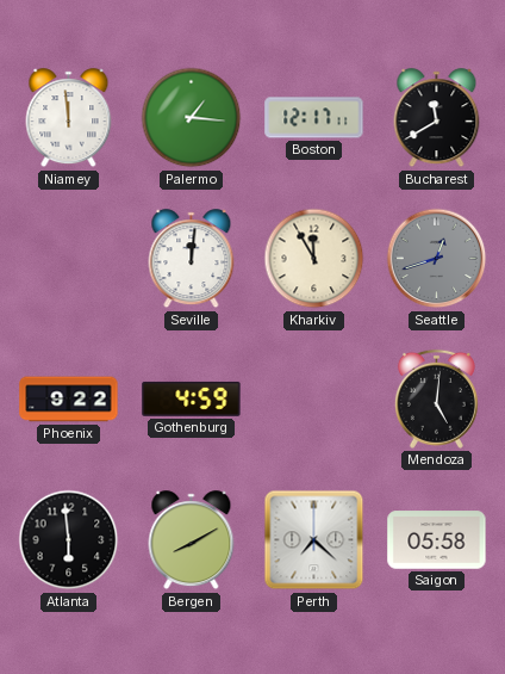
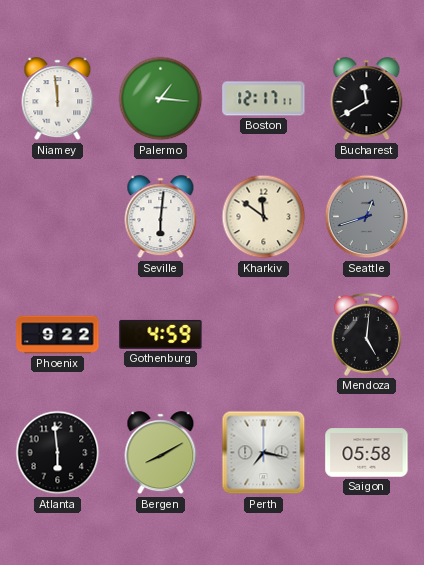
Seville: 12:01 -> 6:01 (161, 217)
Kharkiv: 11:55 -> 11:51 (264, 217)
Perth: 7:22 -> 7:17 (264, 453)
